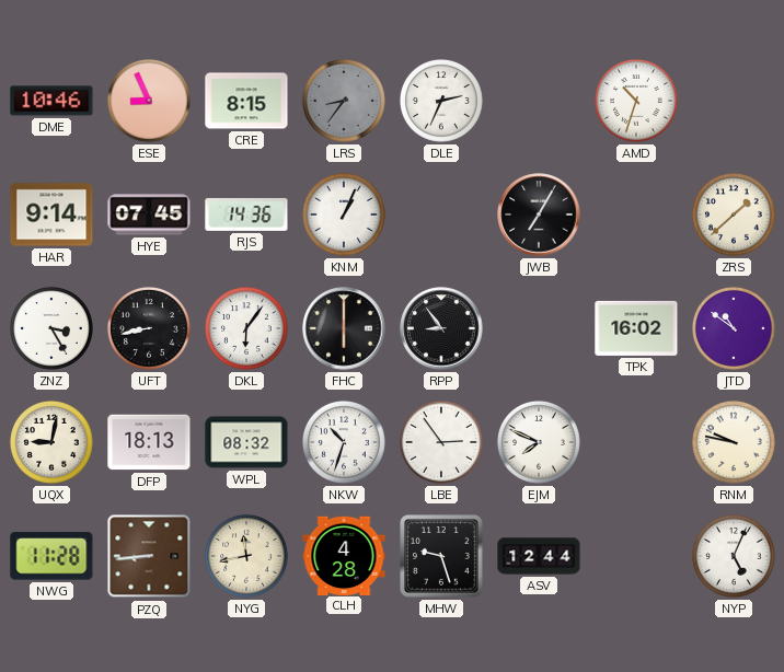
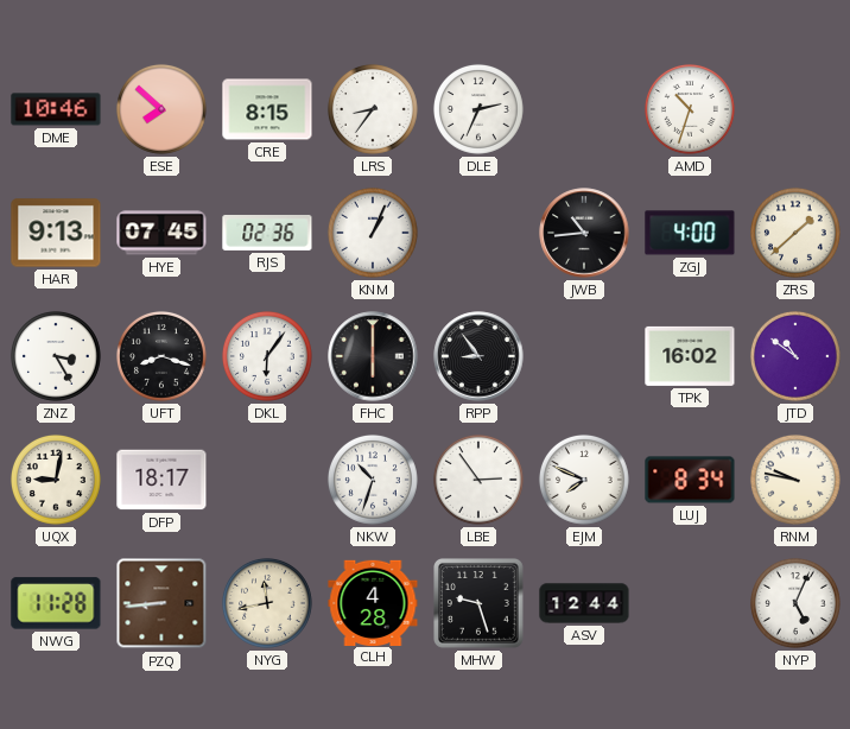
ESE: 8:56 -> 7:52 (161, 109)
LRS dial: grey -> white (373, 109)
HAR: 9:14 -> 9:13 (56, 233)
RJS: 14:36 -> 02:36 (267, 233)
JWB: 7:05 -> 10:44 (584, 233)
ZGJ: none -> 4:00 (690, 233)
UFT: 8:43 -> 8:18 (161, 356)
DFP: 18:13 -> 18:17 (161, 480)
WPL: 08:32 -> none (246, 442)
LUJ: none -> 8:34 (690, 480)
